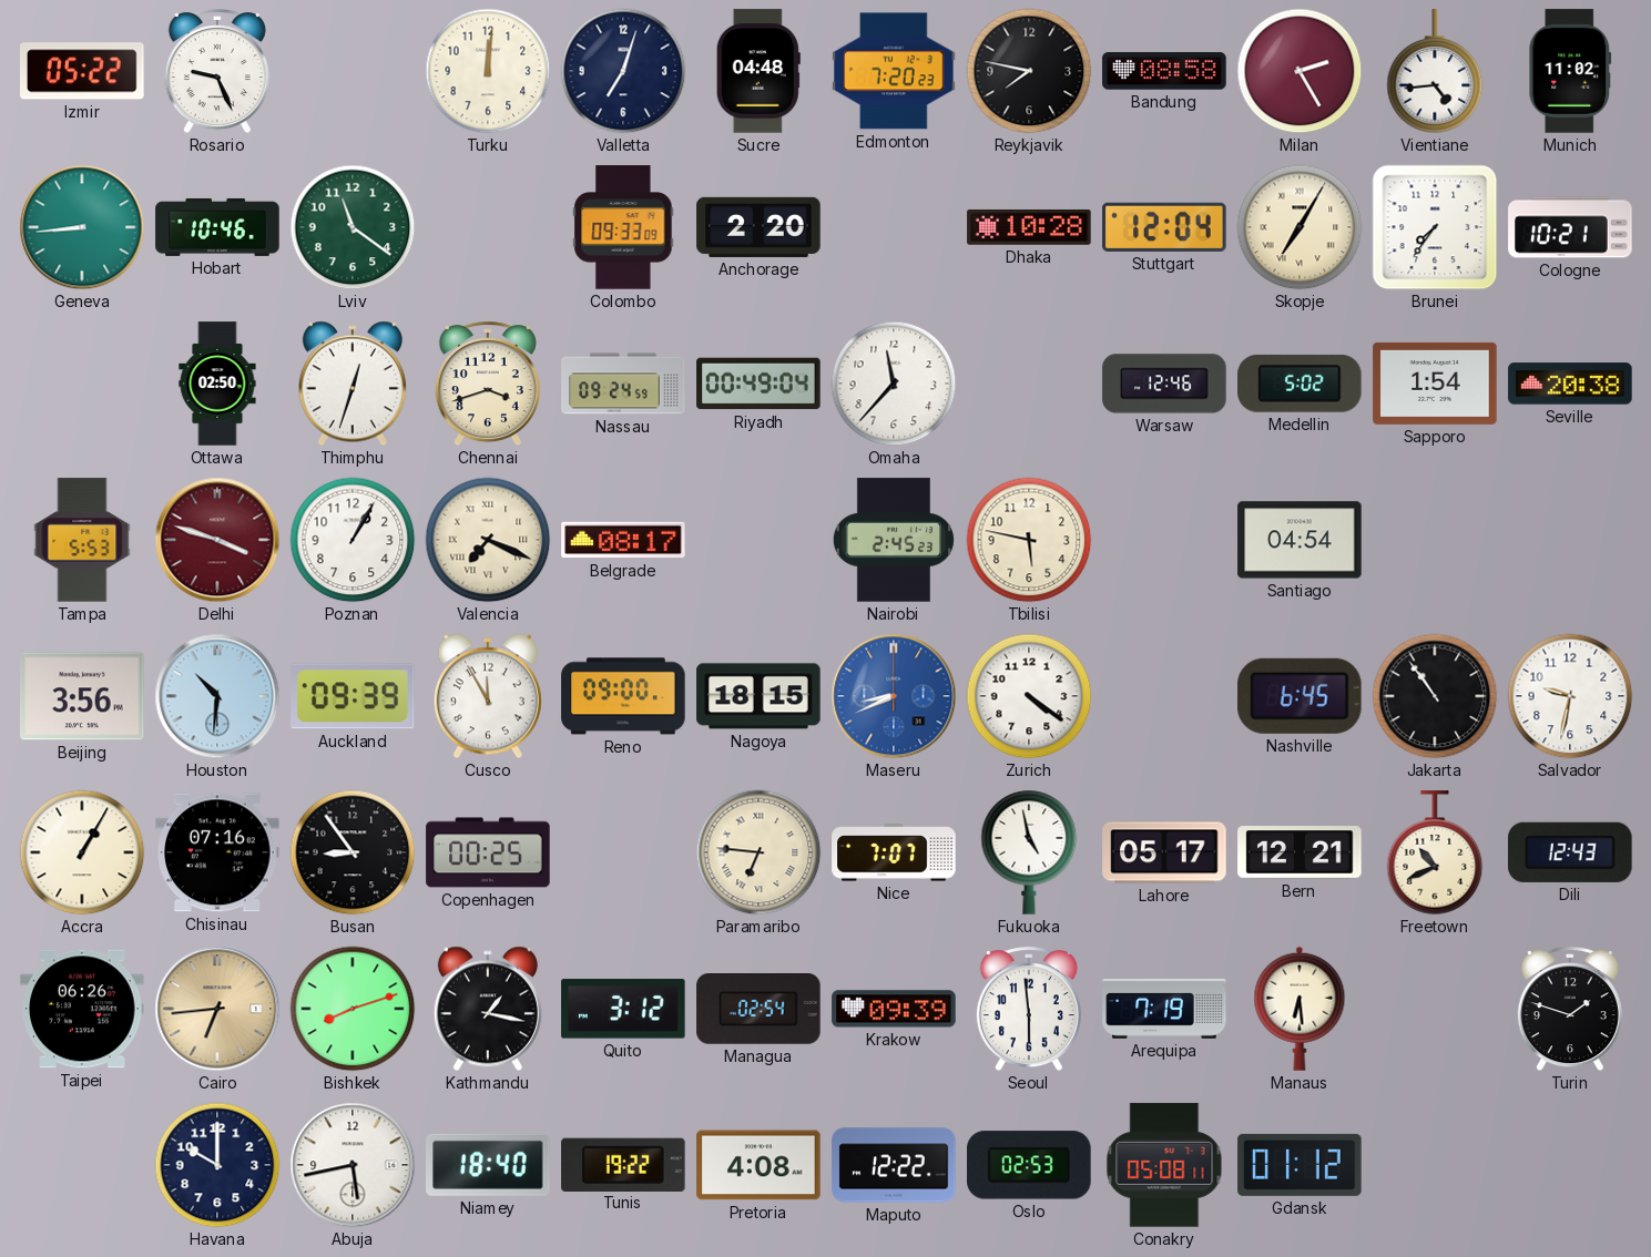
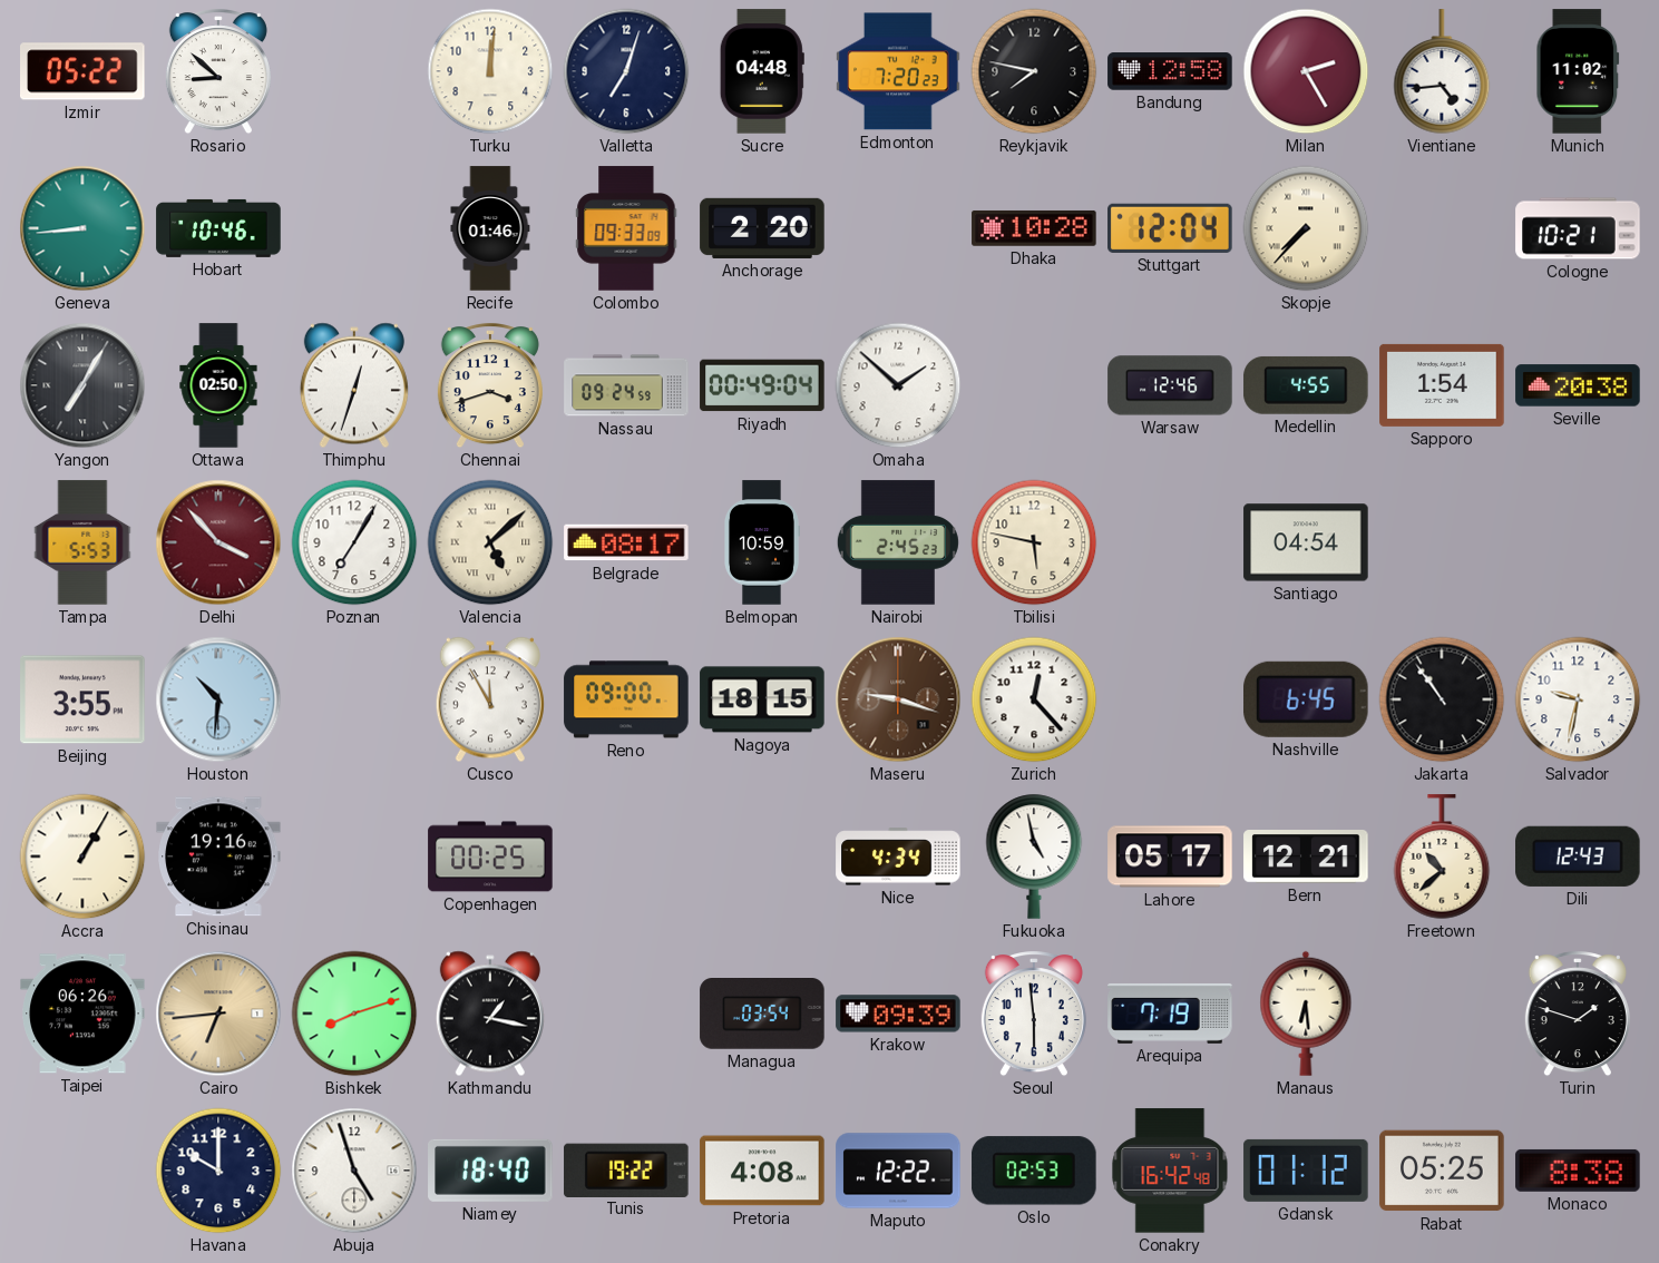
Rosario: 9:26 -> 8:52 (218, 72)
Bandung: 08:58 -> 12:58 (1170, 71)
Lviv: 11:21 -> none (353, 227)
Recife: none -> 01:46 (490, 228)
Skopje: 7:05 -> 7:37 (1306, 228)
Brunei: 7:36 -> none (1435, 227)
Yangon: none -> 7:05 (82, 385)
Omaha: 11:37 -> 1:52 (898, 385)
Medellin: 5:02 -> 4:55 (1306, 385)
Delhi: 3:48 -> 3:53 (218, 542)
Poznan: 1:05 -> 7:05 (354, 542)
Valencia: 7:19 -> 5:08 (490, 542)
Belmopan: none -> 10:59 (761, 542)
Beijing: 3:56 -> 3:55 (82, 699)
Auckland: 09:39 -> none (353, 696)
Maseru: 8:41 -> 9:18 (898, 699)
Maseru dial: blue -> brown (898, 699)
Zurich: 4:21 -> 12:23 (1034, 699)
Chisinau: 07:16 -> 19:16 (218, 856)
Busan: 8:54 -> none (353, 852)
Paramaribo: 6:46 -> none (758, 852)
Nice: 7:07 -> 4:34 (898, 856)
Freetown: 10:41 -> 10:38 (1442, 858)
Quito: 3:12 -> none (623, 1009)
Managua: 02:54 -> 03:54 (762, 1014)
Abuja: 5:43 -> 4:57 (354, 1171)
Conakry: 05:08 -> 16:42 (1170, 1171)
Rabat: none -> 05:25 (1442, 1171)
Monaco: none -> 8:38 (1578, 1171)
